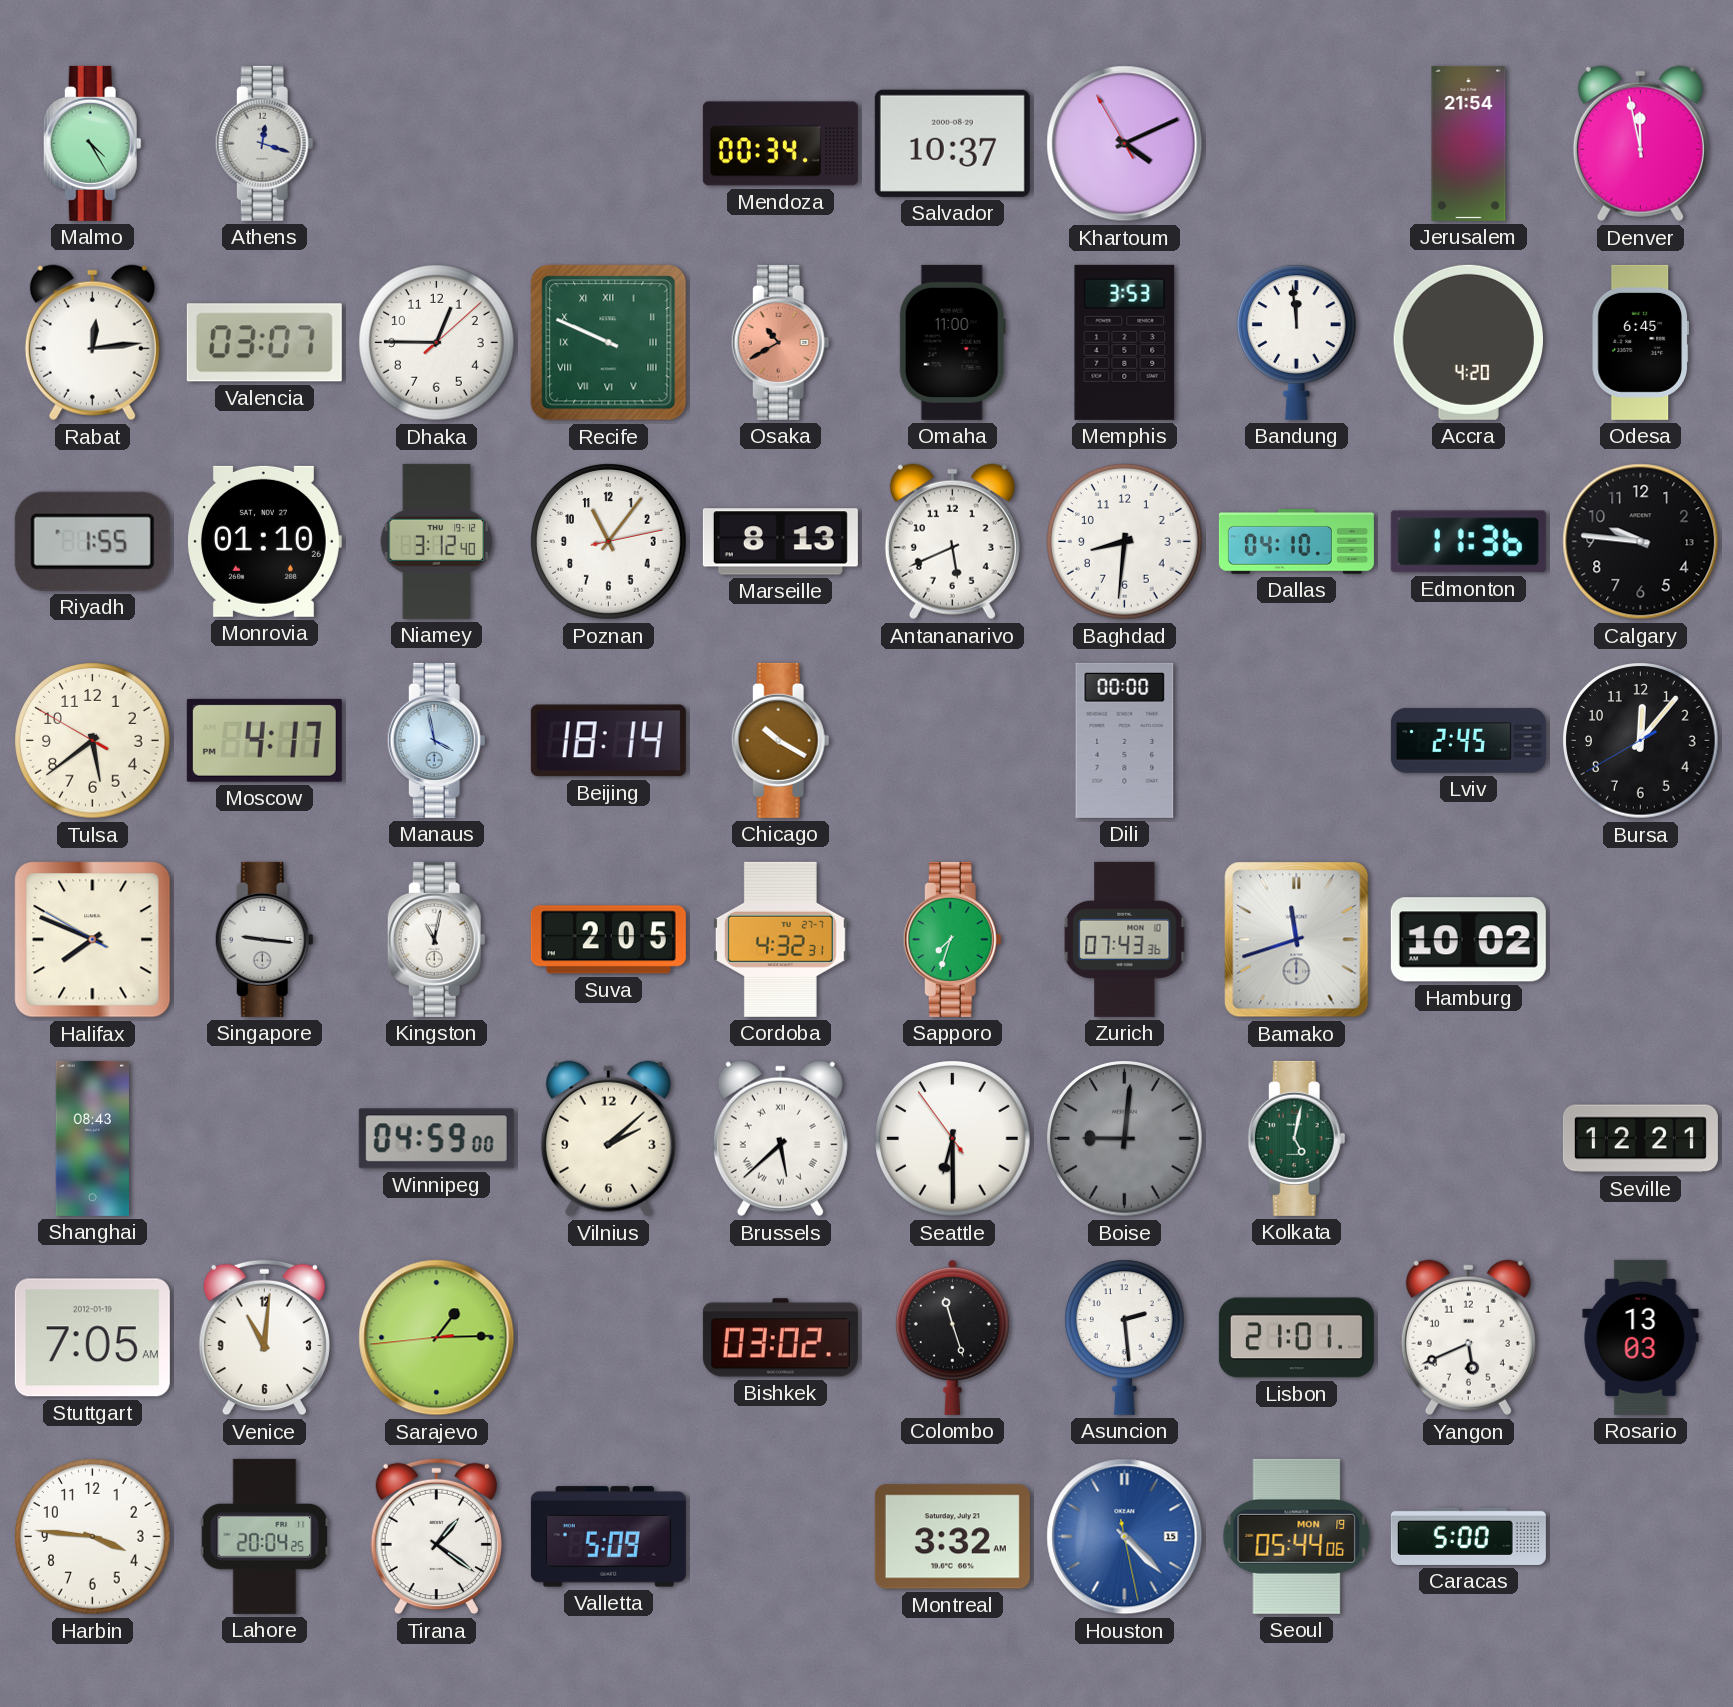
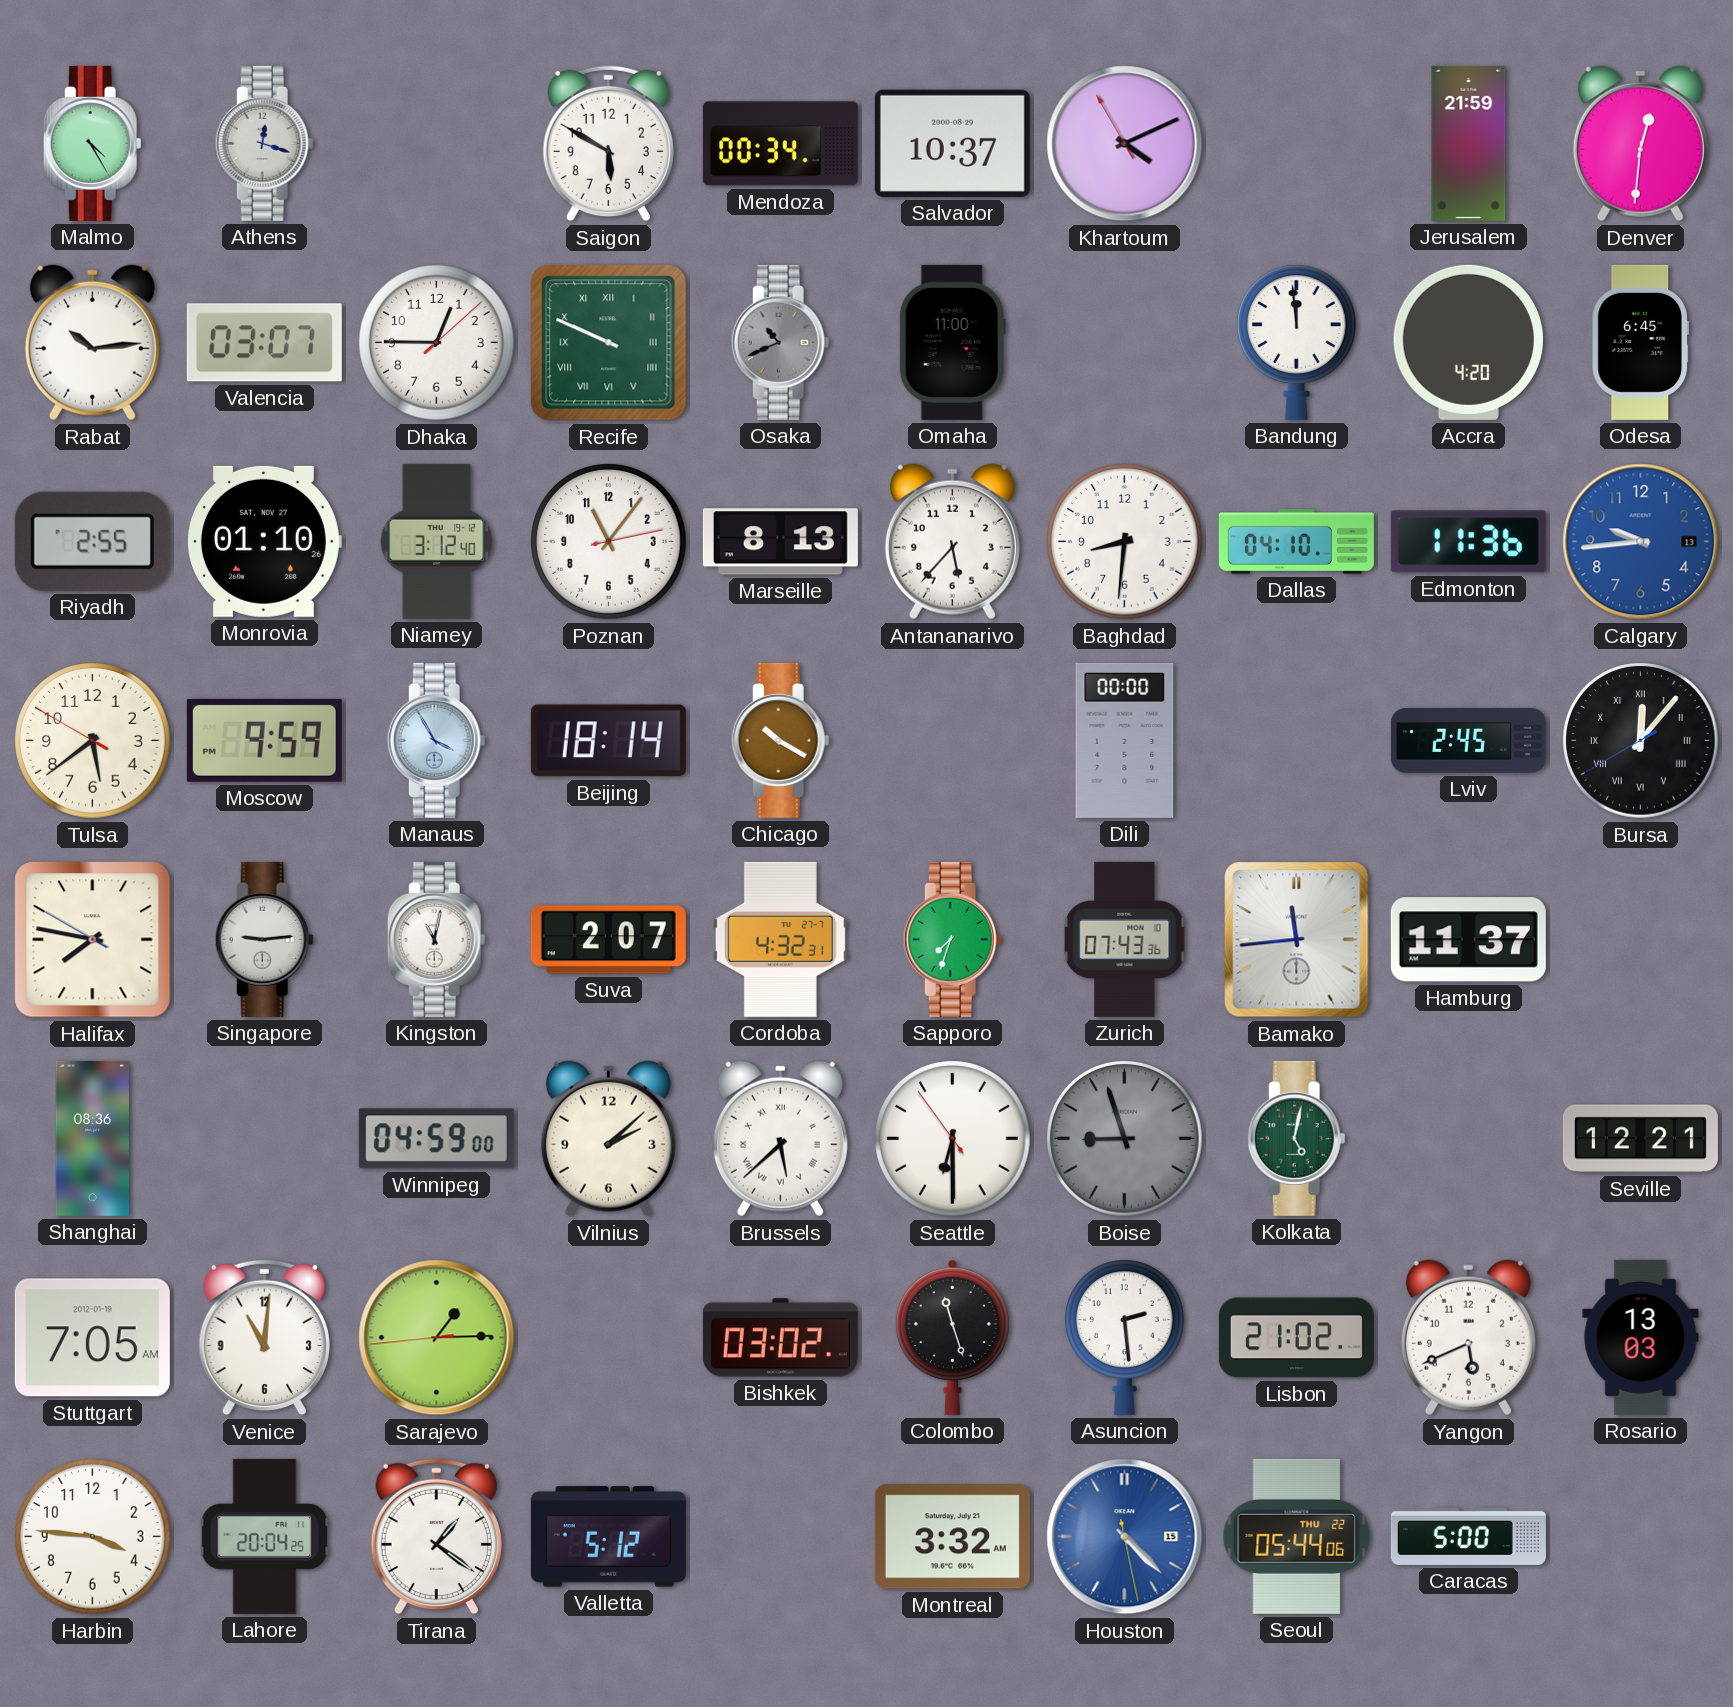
Saigon: none -> 5:50 (608, 144)
Jerusalem: 21:54 -> 21:59 (1469, 143)
Denver: 11:58 -> 12:31 (1640, 144)
Rabat: 12:14 -> 10:14 (92, 343)
Osaka: 10:40 -> 10:41 (780, 342)
Osaka dial: salmon -> grey (780, 342)
Memphis: 3:53 -> none (1125, 342)
Riyadh: 1:55 -> 2:55 (92, 541)
Antananarivo: 5:41 -> 5:37 (952, 542)
Calgary: 9:46 -> 9:44 (1641, 542)
Calgary dial: black -> blue (1641, 542)
Moscow: 4:17 -> 9:59 (264, 740)
Manaus: 3:58 -> 3:55 (436, 740)
Bursa numerals: Arabic -> Roman (1641, 741)
Halifax: 7:48 -> 7:46 (93, 940)
Singapore: 9:16 -> 9:14 (264, 939)
Suva: 2:05 -> 2:07 (608, 940)
Bamako: 11:42 -> 11:44 (1297, 940)
Hamburg: 10:02 -> 11:37 (1468, 940)
Shanghai: 08:43 -> 08:36 (92, 1138)
Boise: 9:01 -> 8:57 (1125, 1139)
Lisbon: 21:01 -> 21:02 (1296, 1338)
Valletta: 5:09 -> 5:12 (608, 1537)
Seoul date: MON 19 -> THU 22 (1297, 1536)
